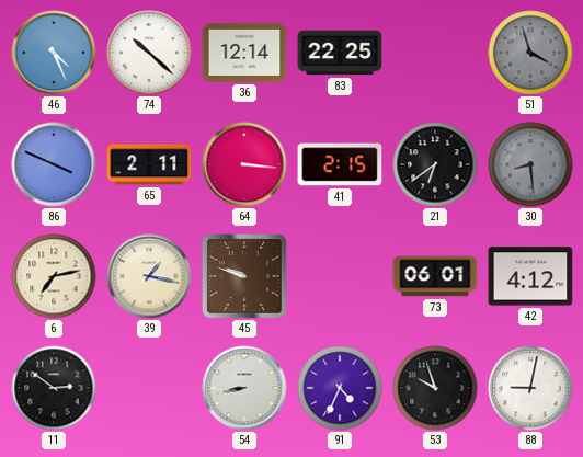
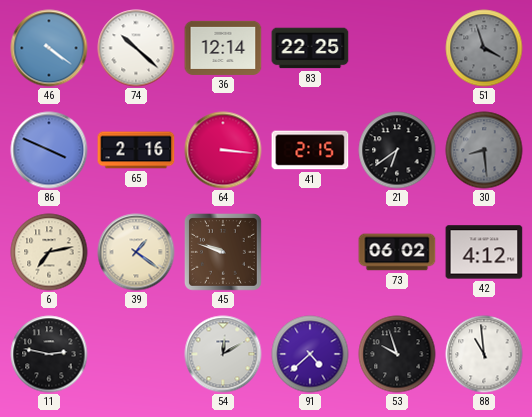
46: 4:26 -> 4:21 (49, 48)
65: 2:11 -> 2:16 (136, 150)
39: 1:17 -> 1:21 (136, 252)
73: 06:01 -> 06:02 (397, 252)
11: 2:51 -> 2:47 (49, 354)
54: 8:43 -> 12:10 (223, 354)
91: 4:34 -> 4:38 (310, 354)
88: 9:02 -> 10:59 (484, 354)
